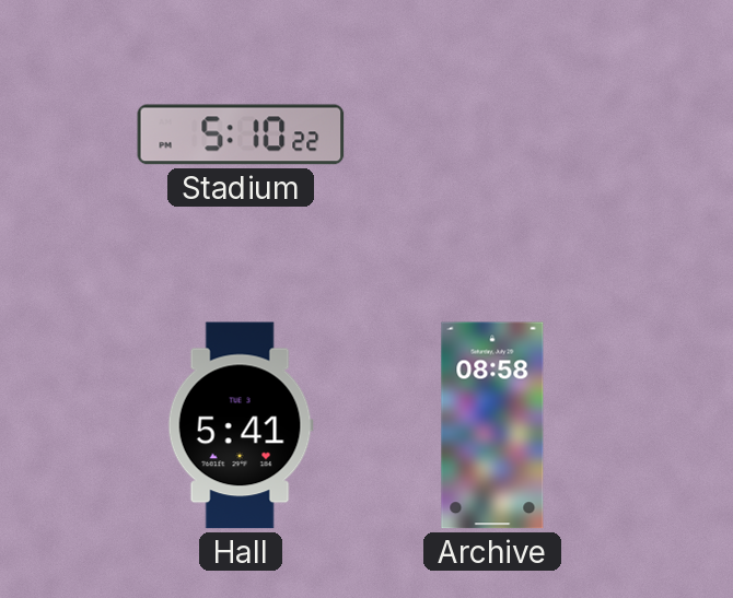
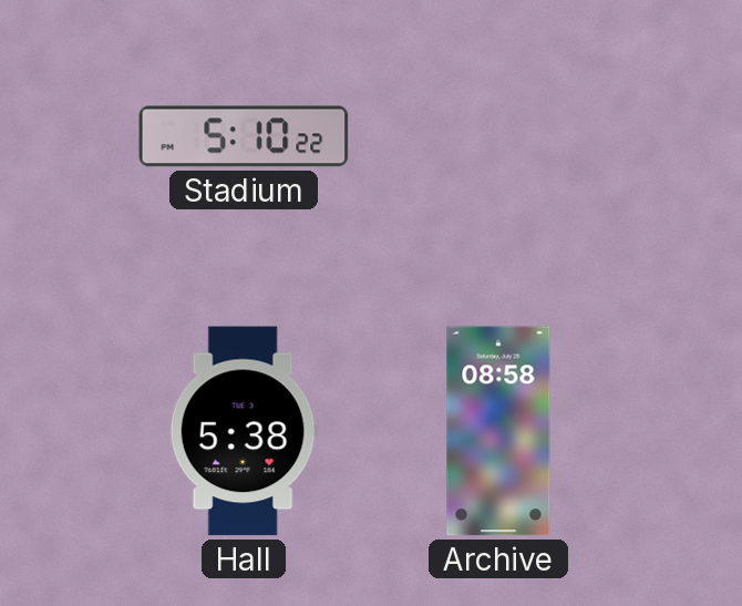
Hall: 5:41 -> 5:38 (244, 431)
